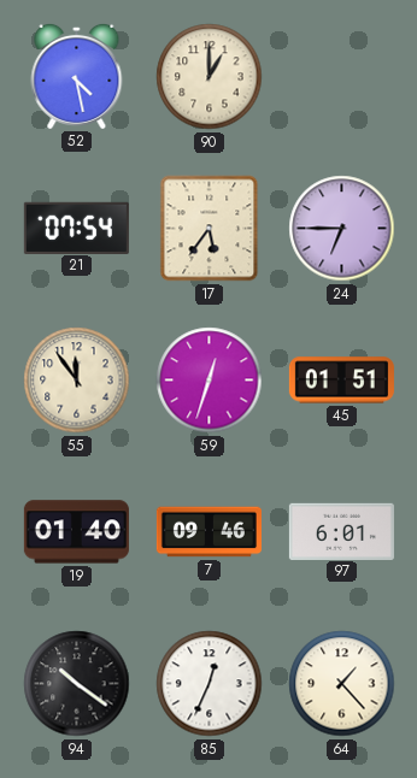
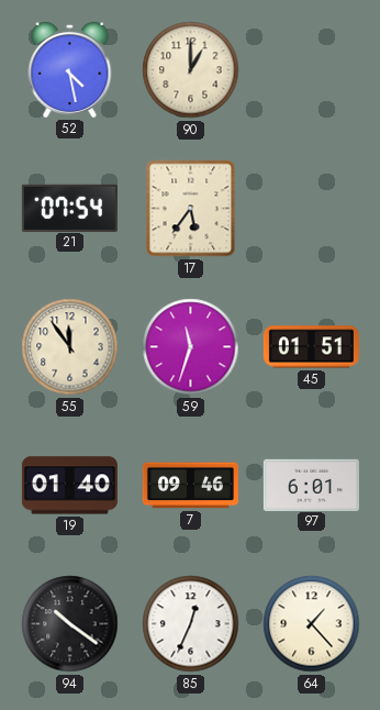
24: 6:45 -> none (342, 229)
59: 12:33 -> 11:33 (191, 347)
